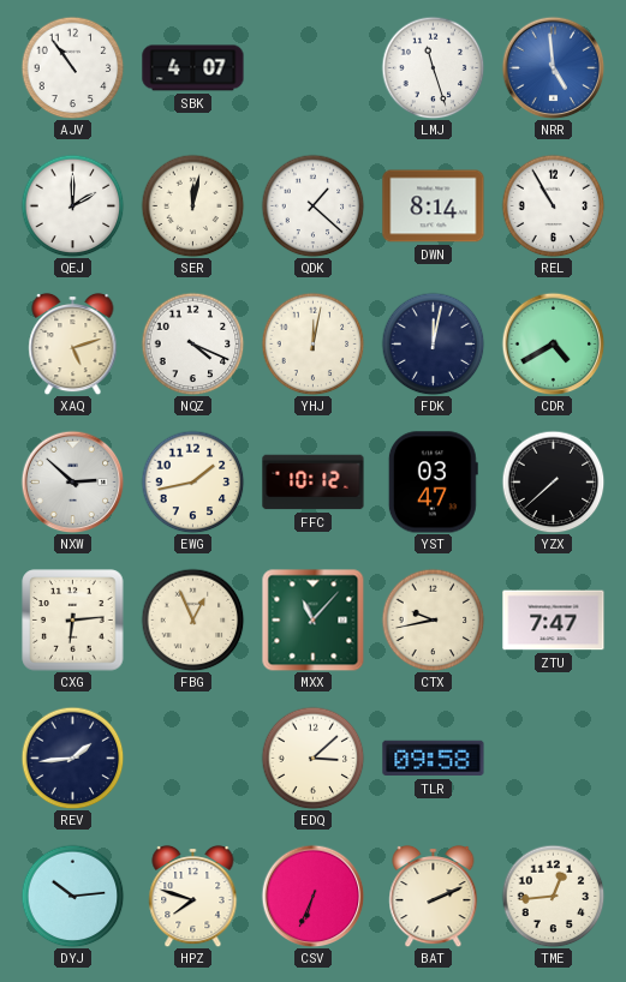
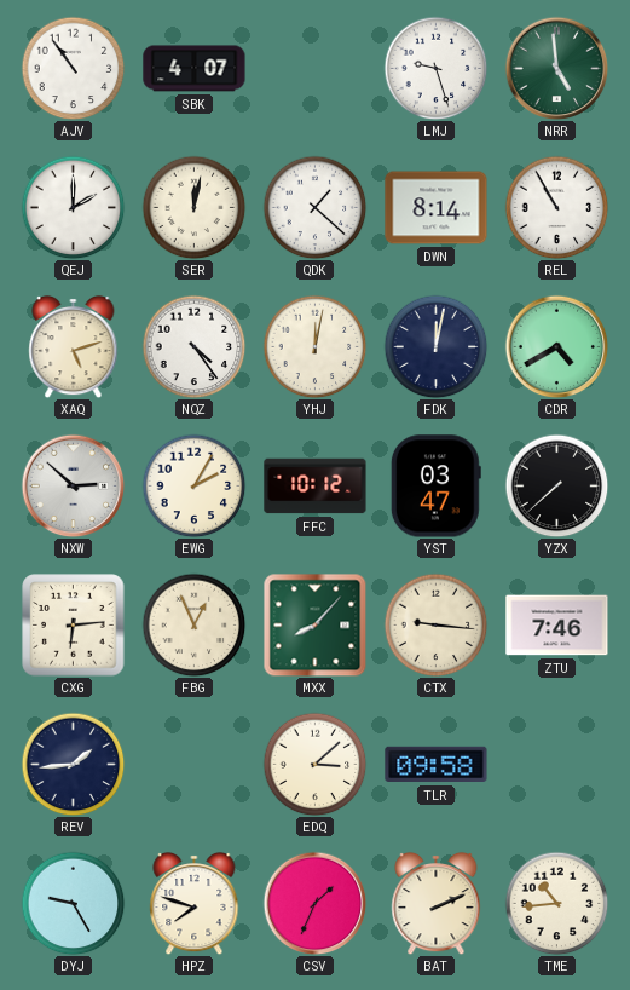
LMJ: 11:27 -> 9:27 (435, 68)
NRR dial: blue -> green (556, 68)
NQZ: 4:19 -> 4:24 (193, 346)
EWG: 1:43 -> 2:05 (193, 485)
MXX: 11:07 -> 8:07 (314, 624)
CTX: 9:43 -> 9:16 (435, 624)
ZTU: 7:47 -> 7:46 (557, 626)
DYJ: 10:14 -> 9:25 (73, 903)
CSV: 6:34 -> 1:34 (314, 903)
TME: 12:44 -> 10:44 (556, 903)
